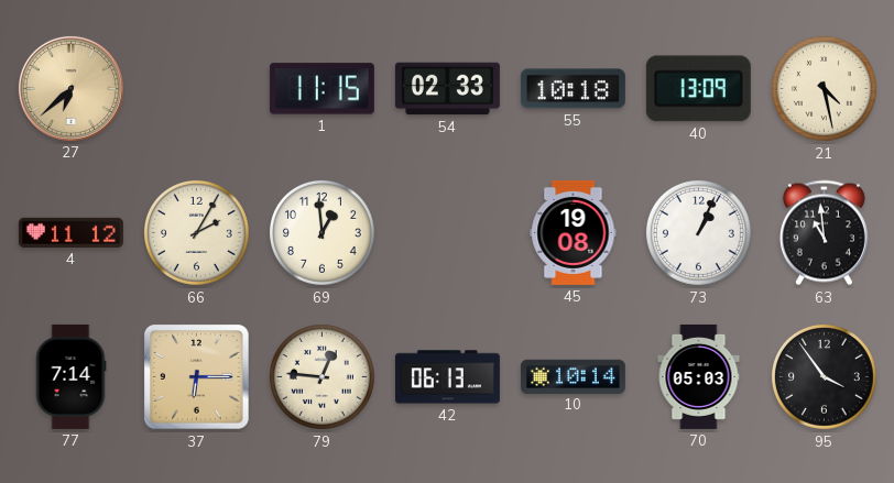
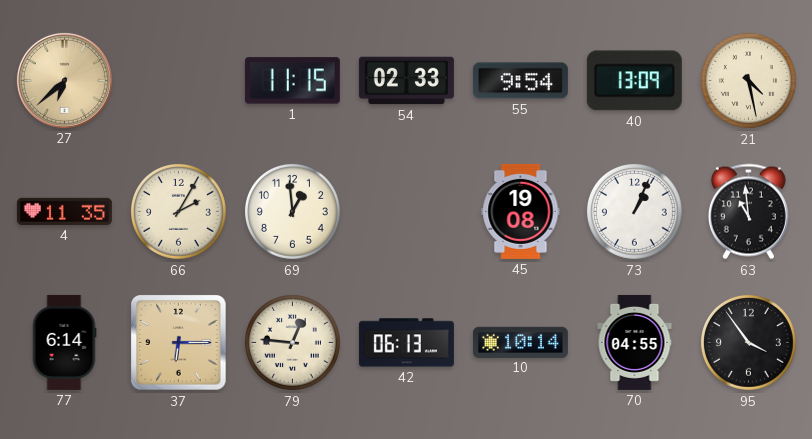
55: 10:18 -> 9:54 (520, 81)
4: 11:12 -> 11:35 (64, 211)
77: 7:14 -> 6:14 (64, 342)
70: 05:03 -> 04:55 (635, 342)
